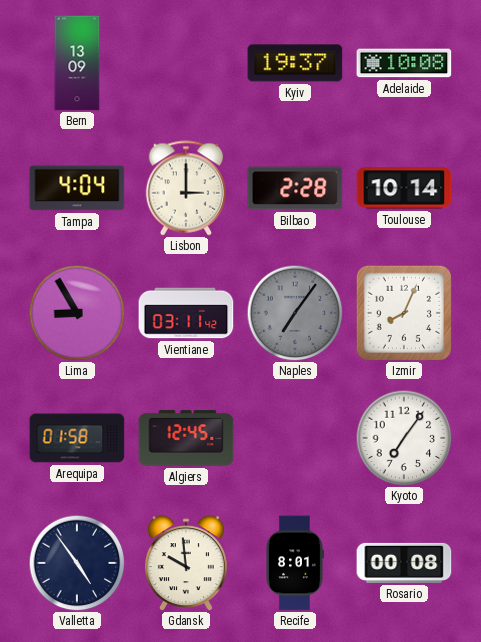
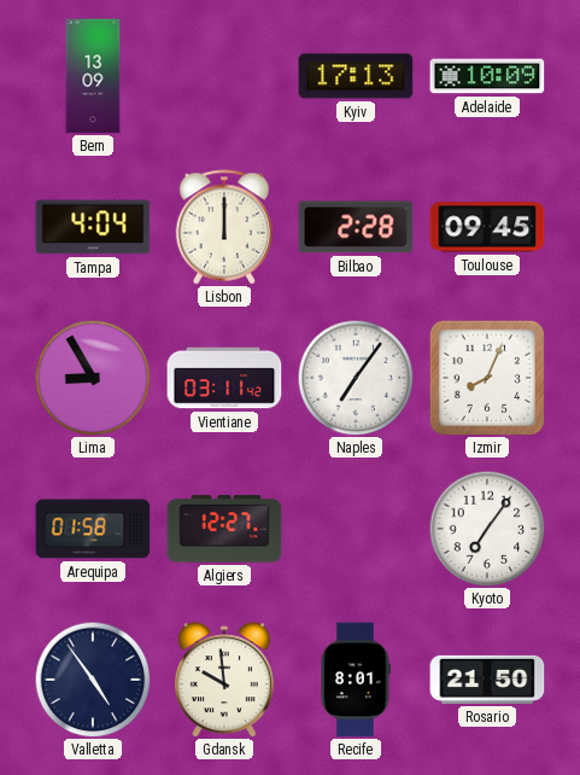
Kyiv: 19:37 -> 17:13 (356, 76)
Adelaide: 10:08 -> 10:09 (487, 76)
Lisbon: 3:00 -> 12:00 (224, 227)
Toulouse: 10:14 -> 09:45 (487, 227)
Naples dial: grey -> white (356, 378)
Algiers: 12:45 -> 12:27 (224, 529)
Rosario: 00:08 -> 21:50 (487, 680)
